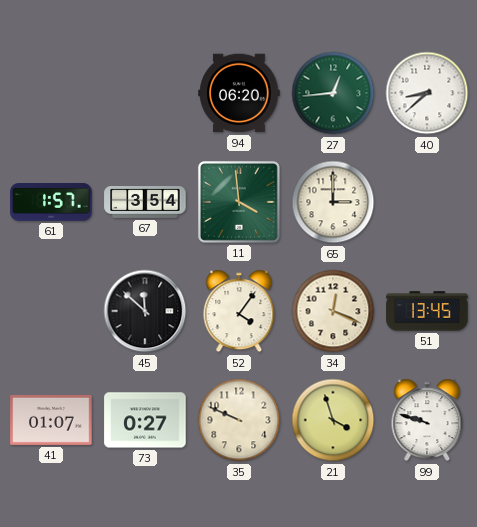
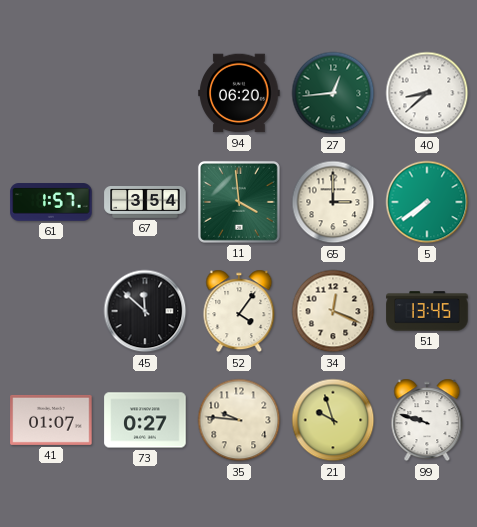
5: none -> 7:39 (427, 202)
35: 9:49 -> 9:46 (239, 420)
21: 3:57 -> 9:57 (333, 420)
